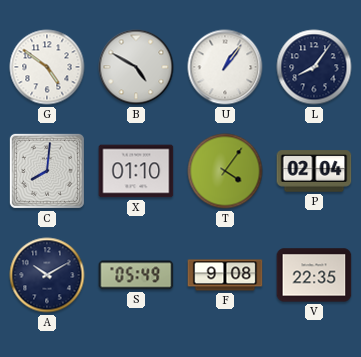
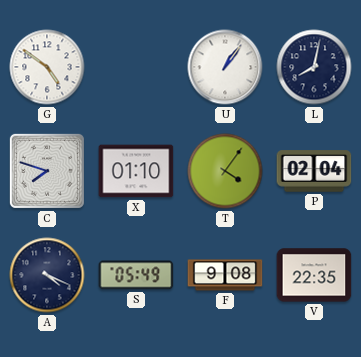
B: 4:50 -> none (136, 67)
L: 8:06 -> 8:02 (314, 67)
C: 8:01 -> 7:48 (47, 171)
A: 10:10 -> 4:19 (47, 275)
